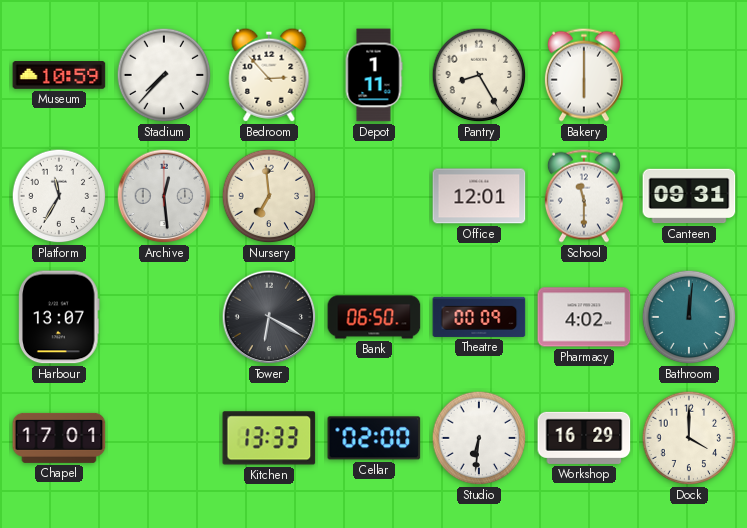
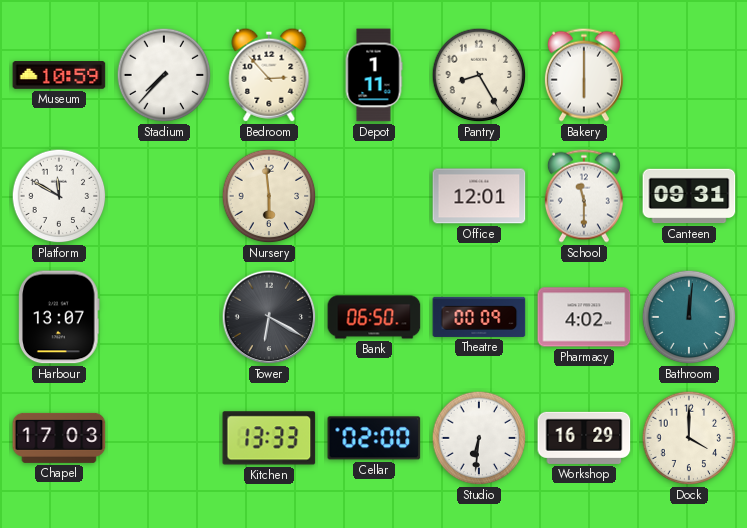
Platform: 11:35 -> 11:50 (59, 196)
Archive: 12:29 -> none (164, 196)
Nursery: 6:59 -> 5:59 (269, 196)
Chapel: 17:01 -> 17:03 (59, 438)
